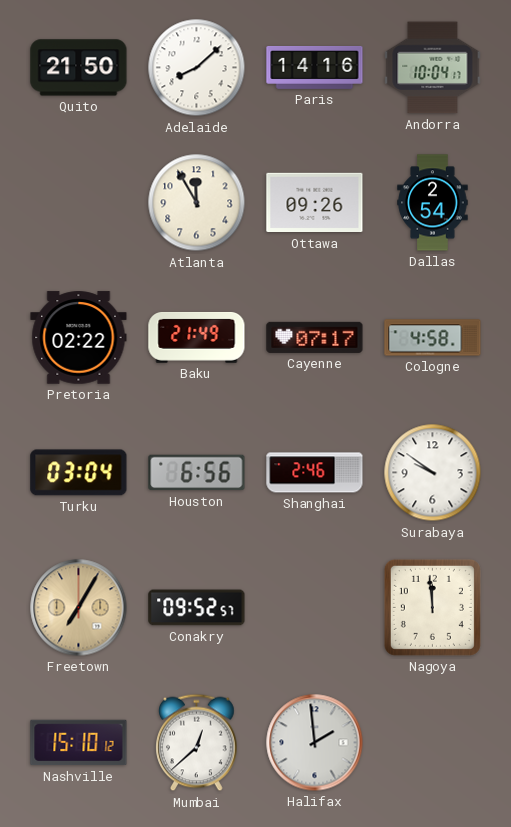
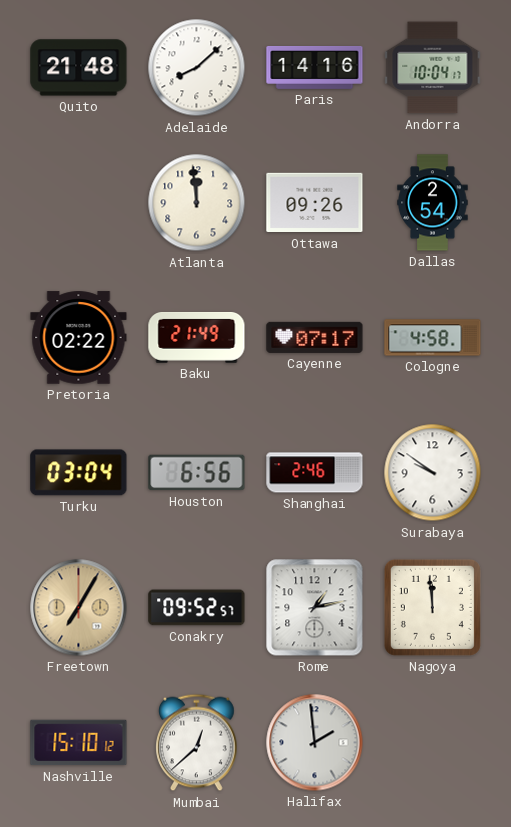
Quito: 21:50 -> 21:48 (79, 68)
Atlanta: 11:55 -> 11:59 (197, 203)
Rome: none -> 1:13 (315, 608)
